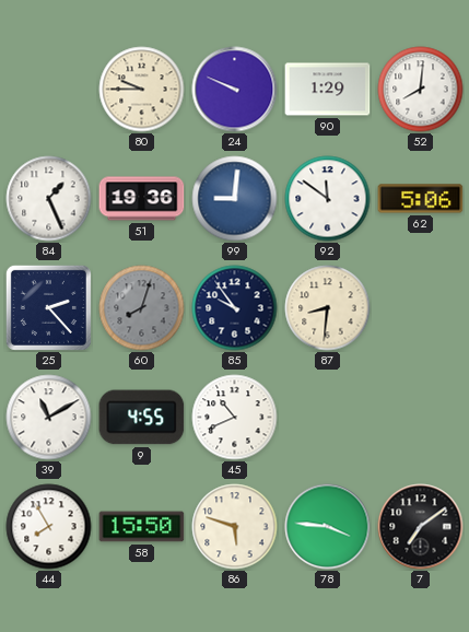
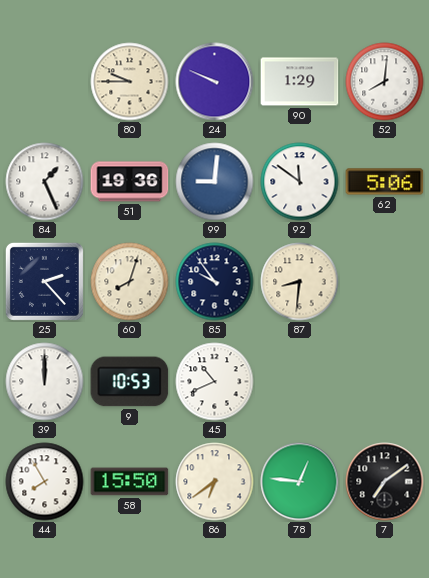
60 dial: grey -> cream (130, 282)
39: 11:10 -> 12:00 (45, 382)
9: 4:55 -> 10:53 (130, 382)
86: 5:48 -> 6:39 (215, 482)
78: 3:46 -> 12:46 (300, 482)
